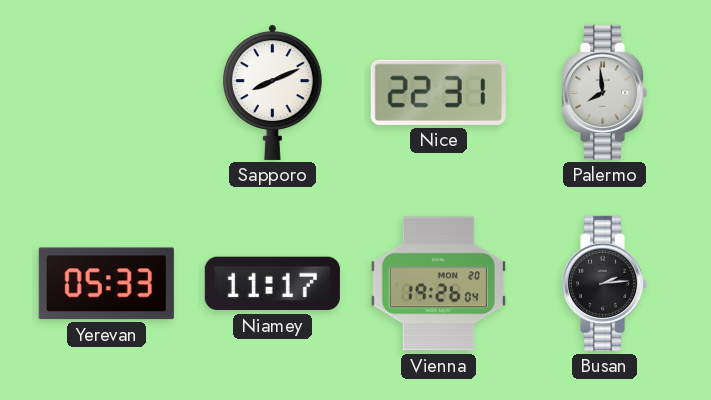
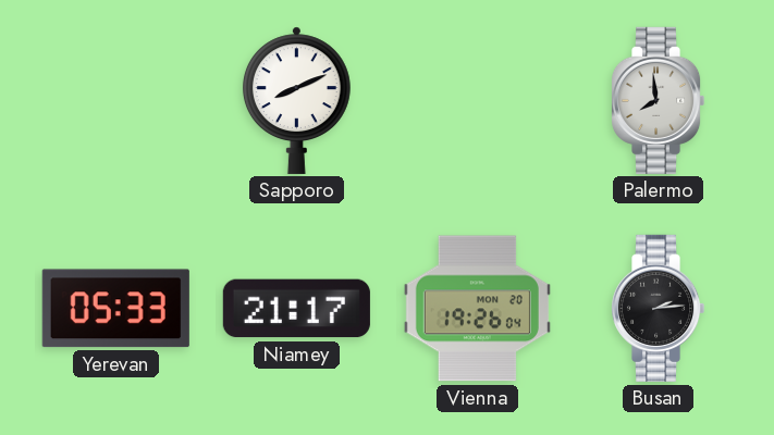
Nice: 22:31 -> none (438, 92)
Niamey: 11:17 -> 21:17 (296, 309)
